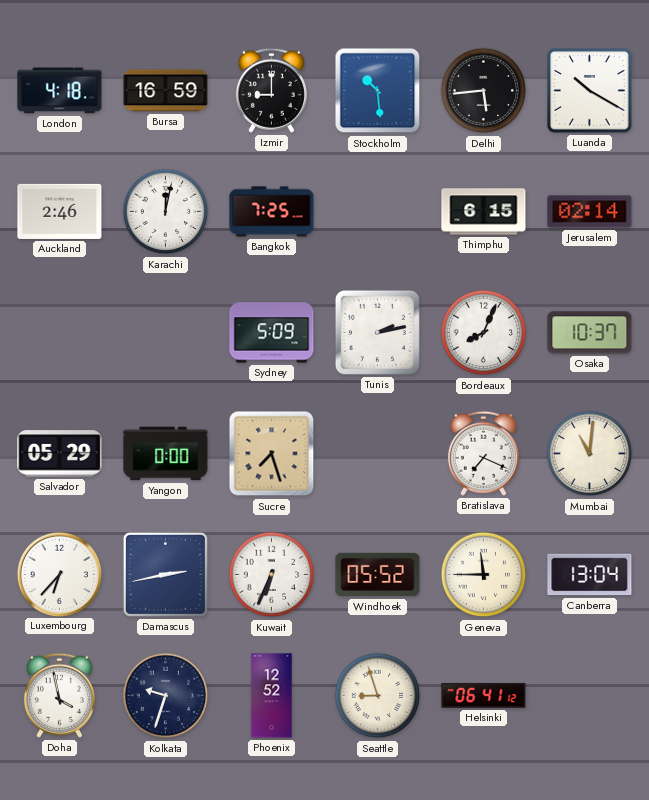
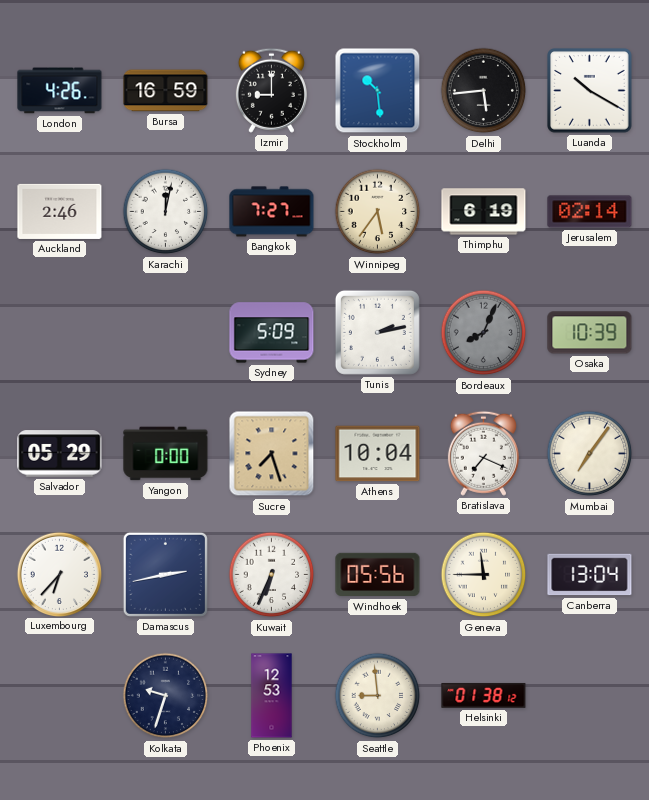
London: 4:18 -> 4:26 (60, 91)
Bangkok: 7:25 -> 7:27 (272, 212)
Winnipeg: none -> 5:36 (378, 212)
Thimphu: 6:15 -> 6:19 (484, 212)
Bordeaux dial: white -> grey (484, 333)
Osaka: 10:37 -> 10:39 (590, 333)
Athens: none -> 10:04 (378, 454)
Mumbai: 11:01 -> 7:06 (590, 454)
Windhoek: 05:52 -> 05:56 (378, 575)
Doha: 3:58 -> none (59, 695)
Phoenix: 12:52 -> 12:53 (272, 696)
Seattle: 8:57 -> 8:59 (378, 696)
Helsinki: 06:41 -> 01:38 (484, 696)
